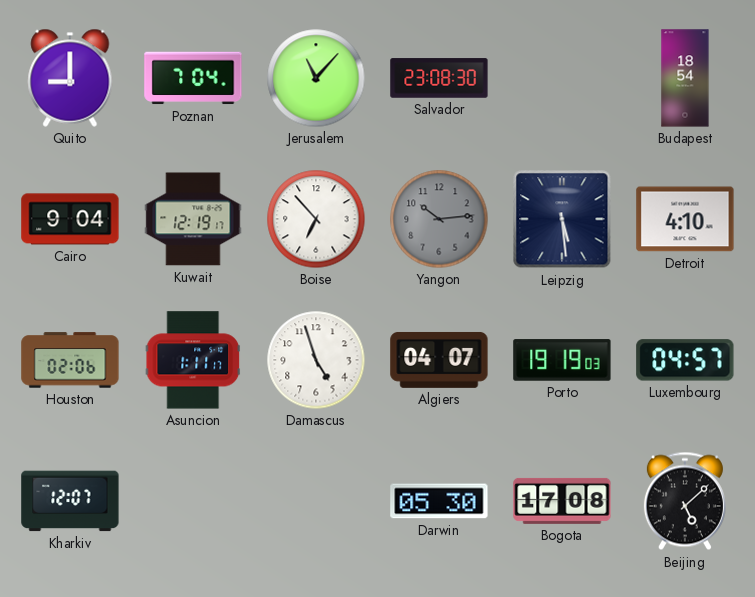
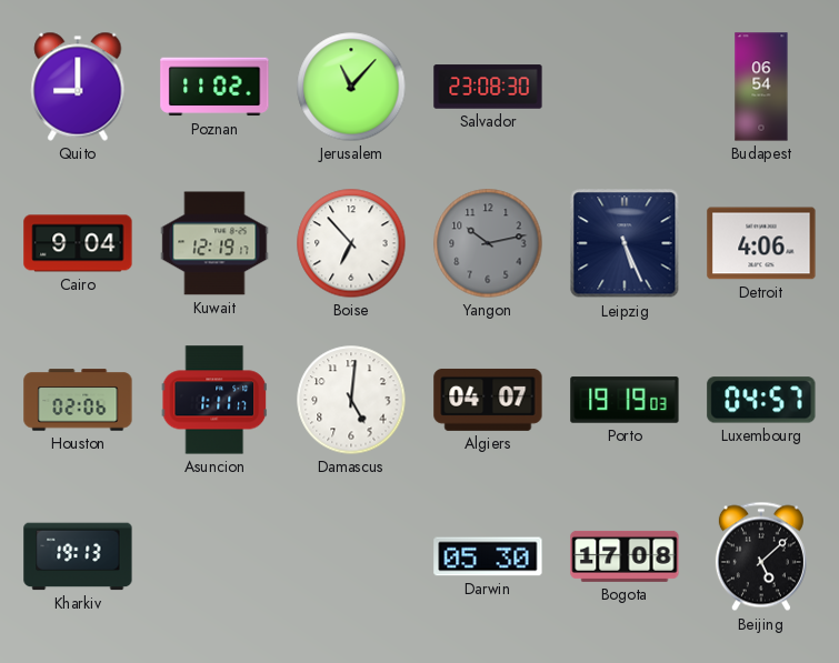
Poznan: 7:04 -> 11:02 (214, 87)
Budapest: 18:54 -> 06:54 (761, 87)
Yangon: 10:14 -> 10:13 (488, 243)
Leipzig: 5:29 -> 5:26 (625, 243)
Detroit: 4:10 -> 4:06 (761, 243)
Damascus: 4:57 -> 5:01 (351, 400)
Kharkiv: 12:07 -> 19:13 (78, 556)
